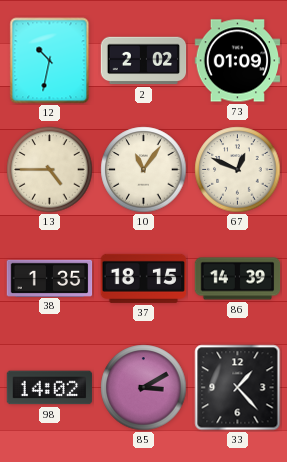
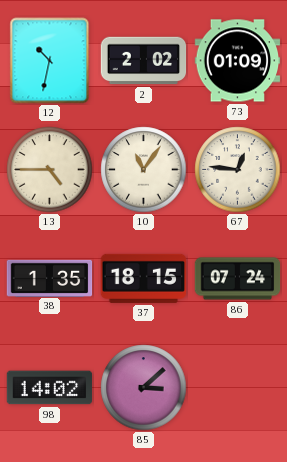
67: 12:49 -> 12:46 (238, 170)
86: 14:39 -> 07:24 (238, 279)
85: 3:10 -> 3:08 (144, 388)
33: 1:23 -> none (238, 388)
